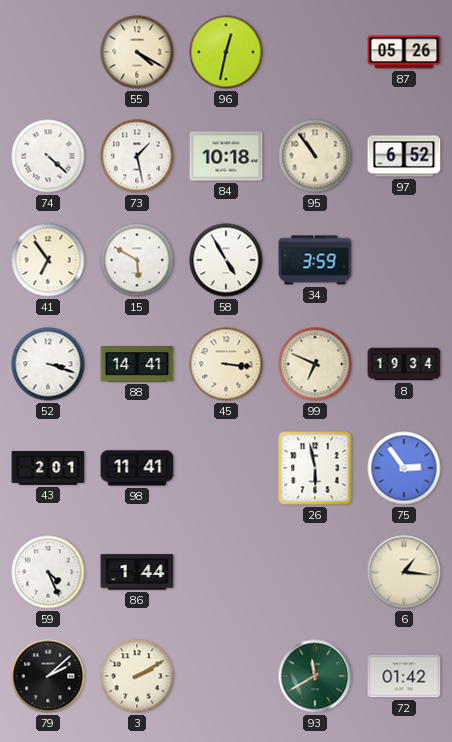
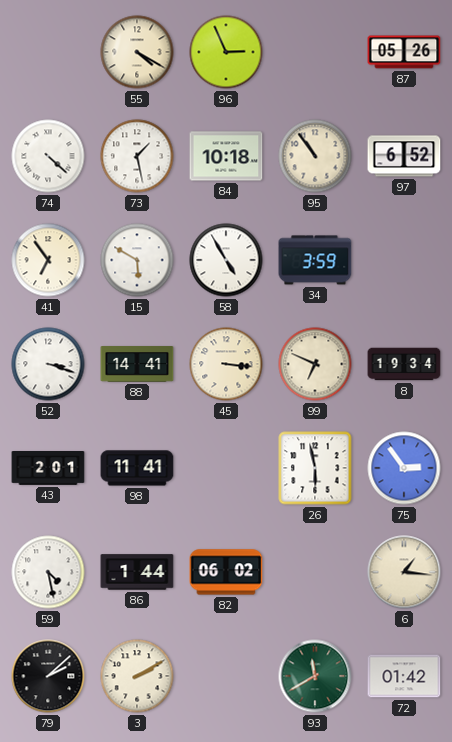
96: 12:32 -> 2:56 (226, 52)
59: 4:26 -> 4:28 (48, 572)
82: none -> 06:02 (226, 572)
